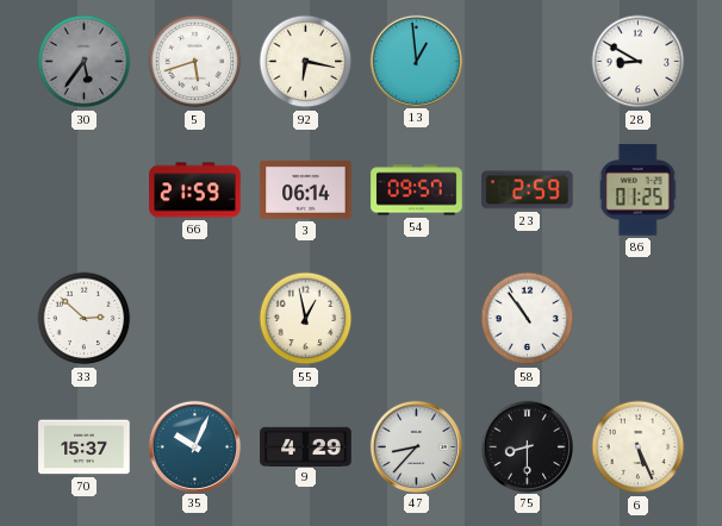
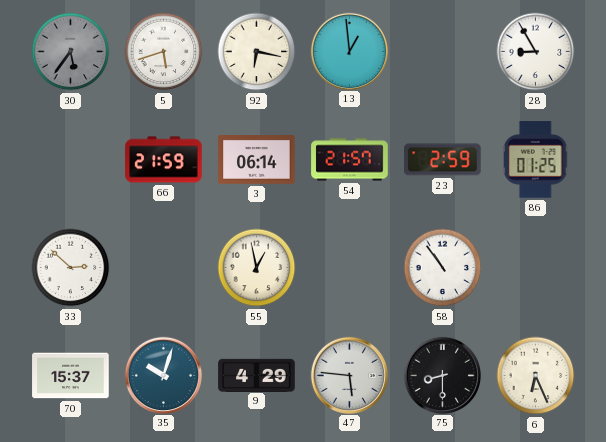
28: 8:50 -> 8:55 (536, 52)
54: 09:57 -> 21:57 (350, 160)
35: 10:04 -> 10:03 (163, 375)
47: 8:37 -> 5:46 (349, 375)
6: 5:26 -> 6:26 (536, 376)
